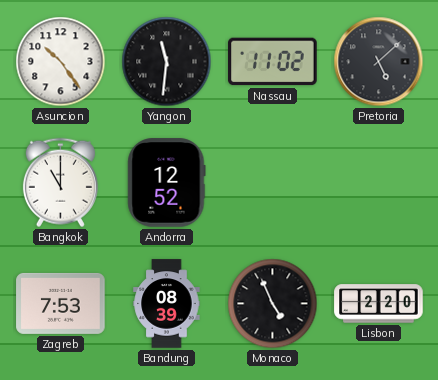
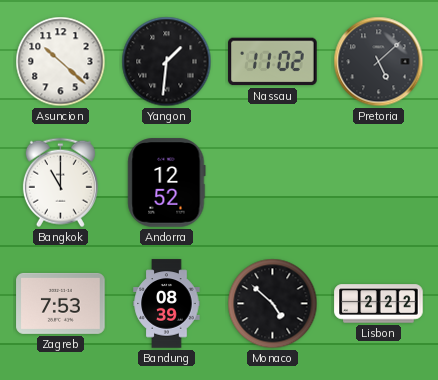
Asuncion: 10:24 -> 10:22 (61, 62)
Yangon: 11:31 -> 1:31 (167, 62)
Monaco: 4:56 -> 4:52 (273, 304)
Lisbon: 2:20 -> 2:22 (379, 304)
